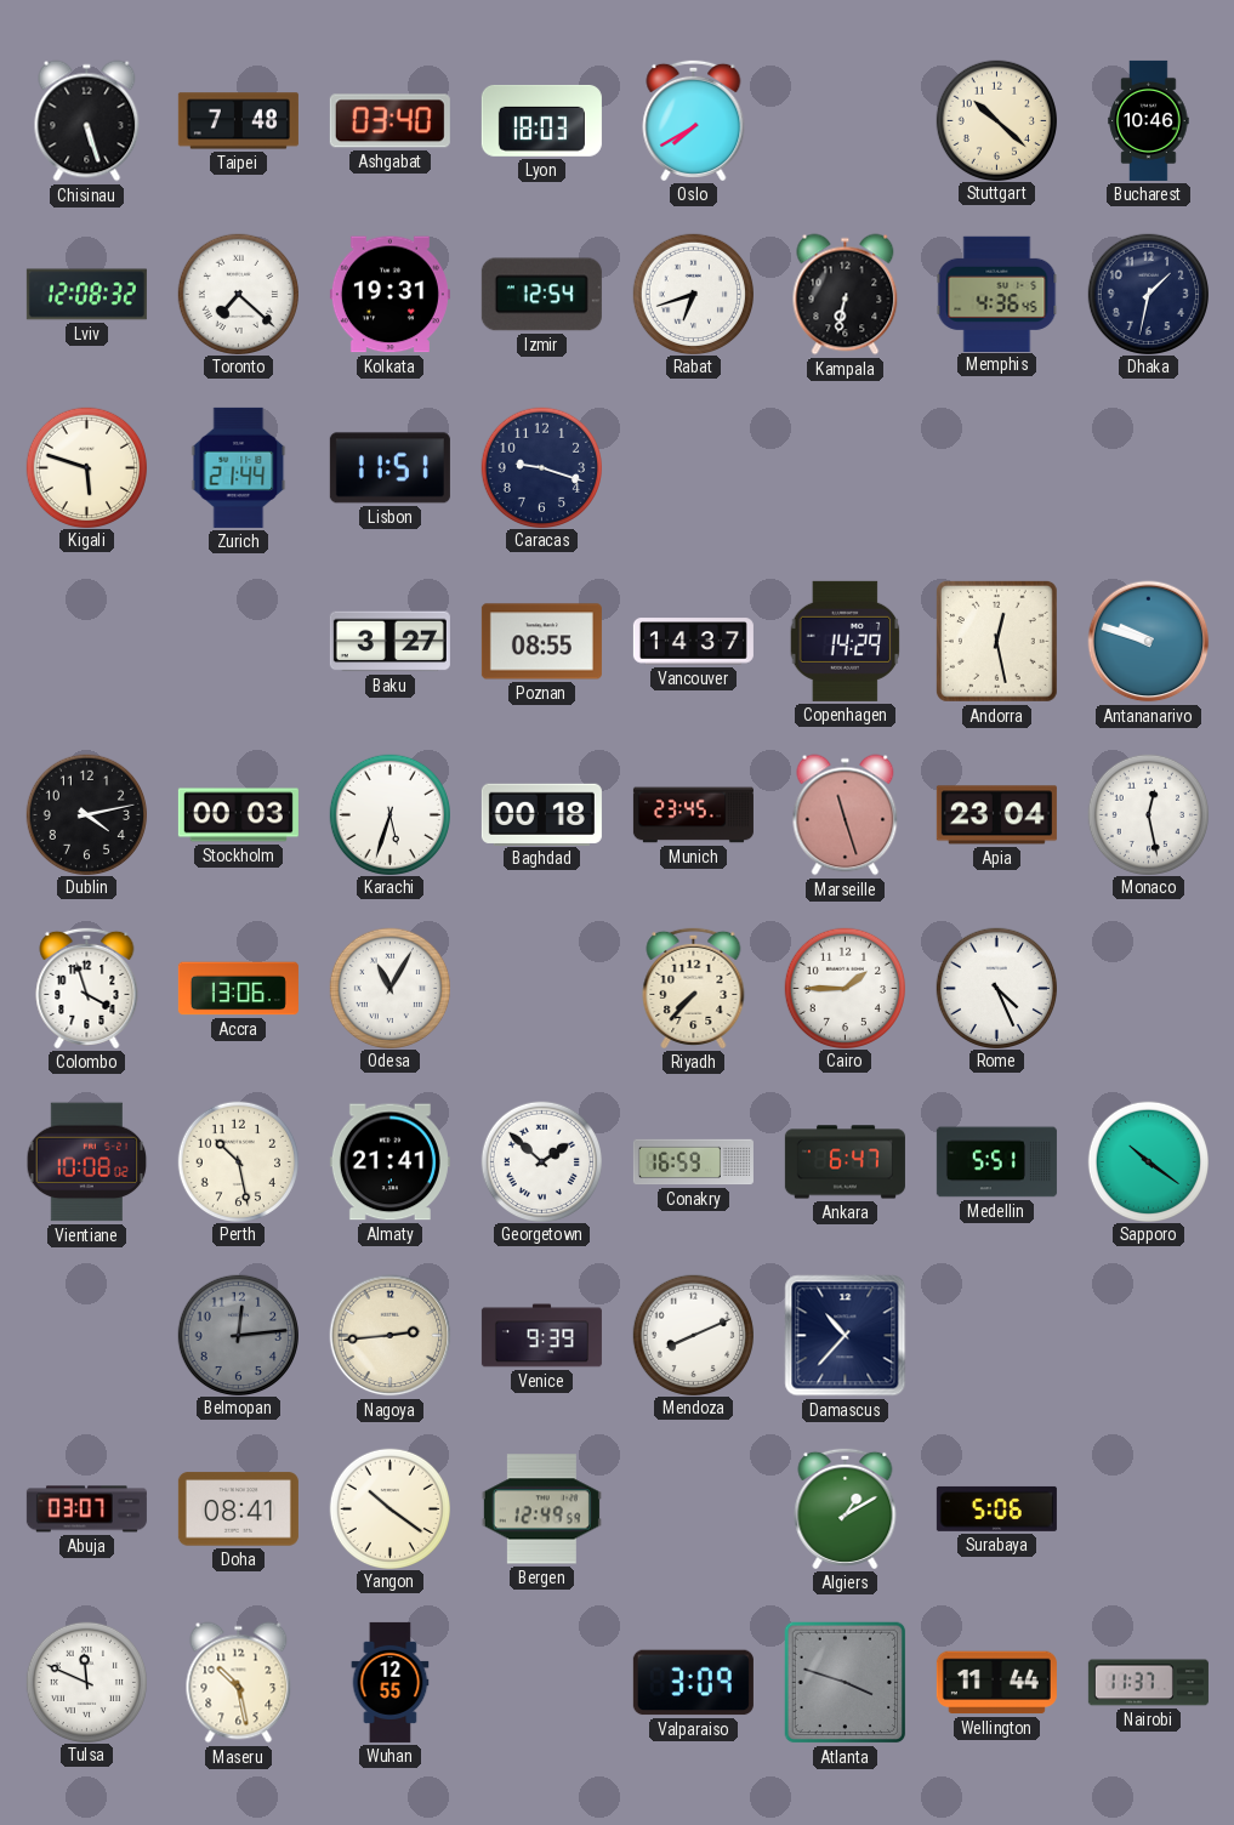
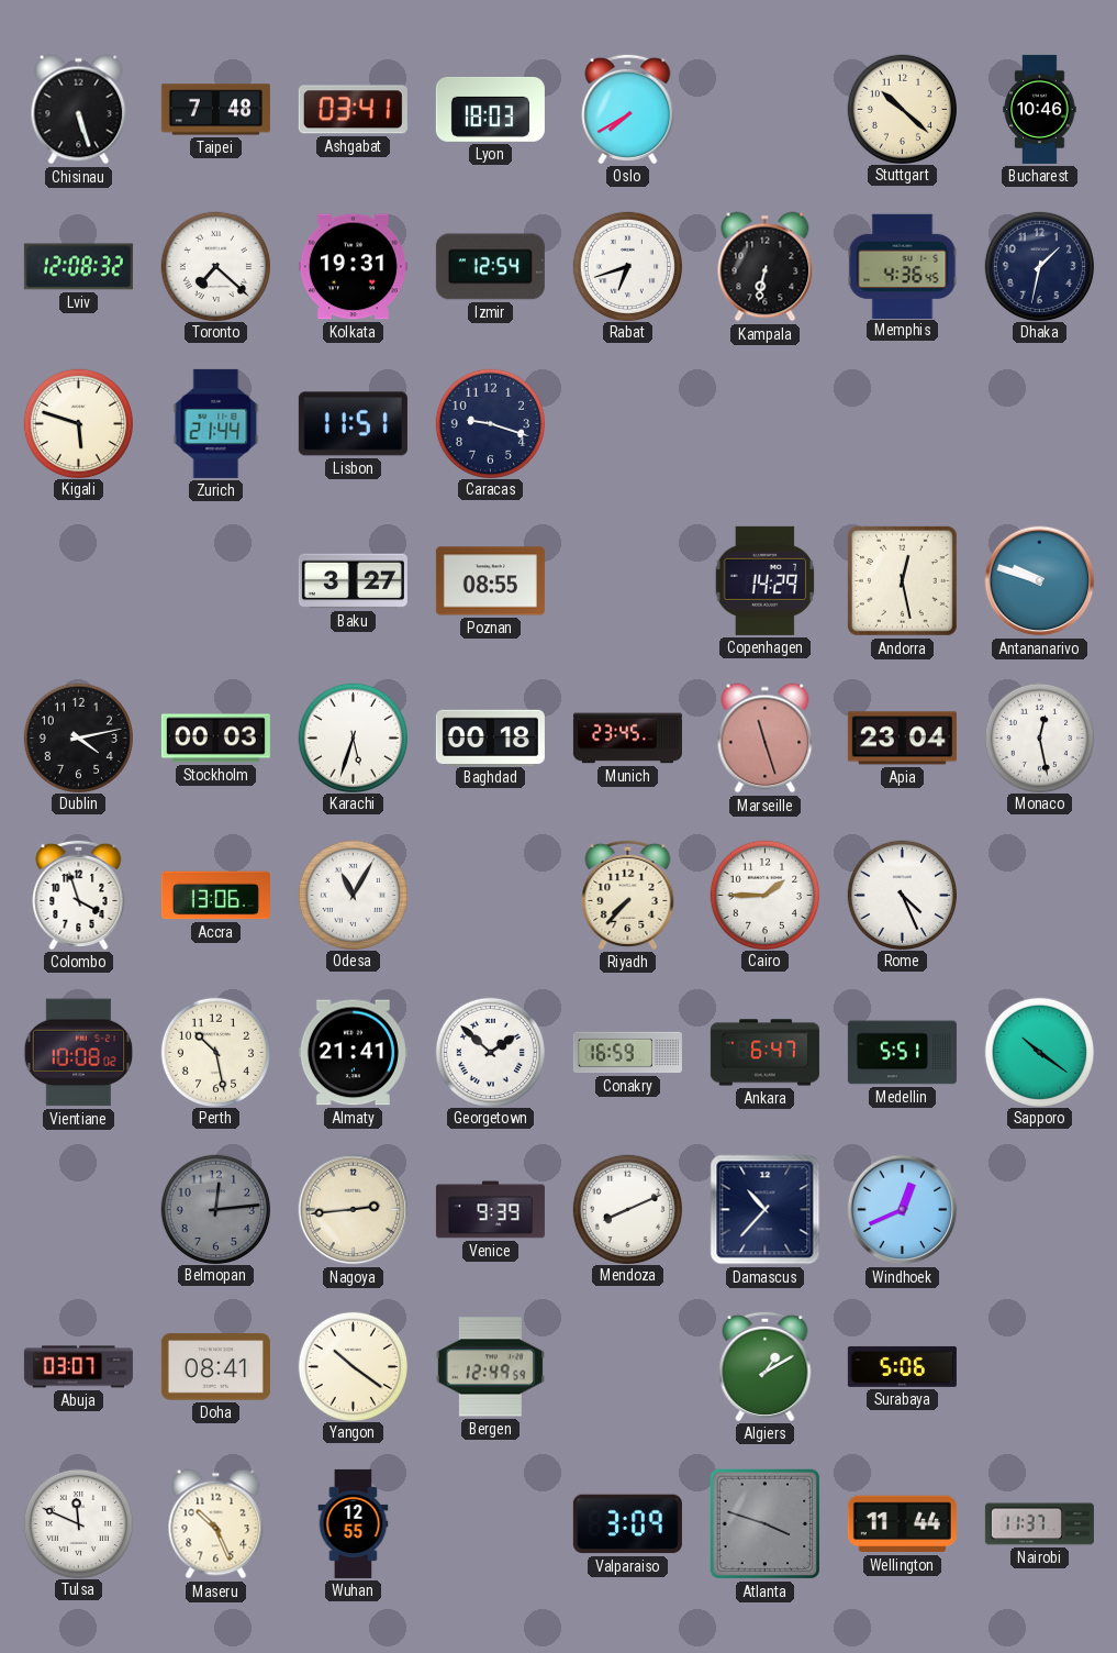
Ashgabat: 03:40 -> 03:41 (353, 110)
Vancouver: 14:37 -> none (693, 642)
Windhoek: none -> 12:41 (903, 1210)
Maseru: 10:28 -> 10:26 (216, 1524)
